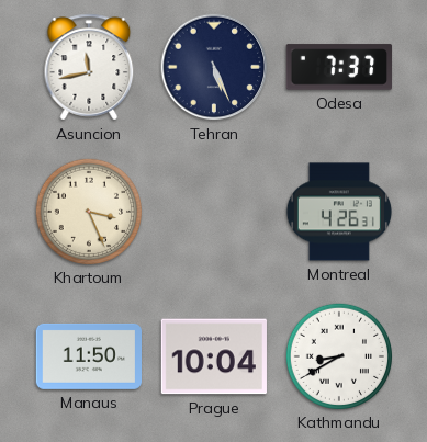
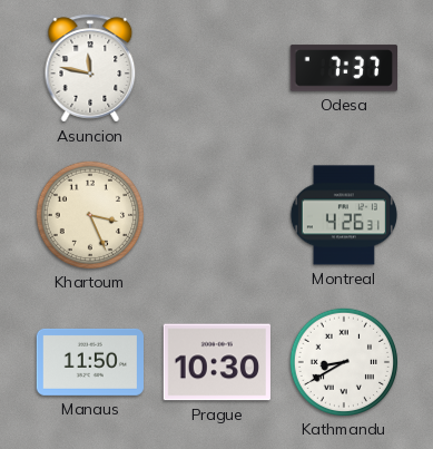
Asuncion: 11:43 -> 11:47 (90, 68)
Tehran: 5:26 -> none (214, 67)
Prague: 10:04 -> 10:30 (217, 362)
